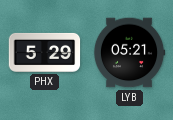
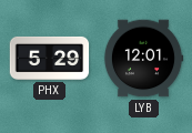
LYB: 05:21 -> 12:01 (143, 59)
